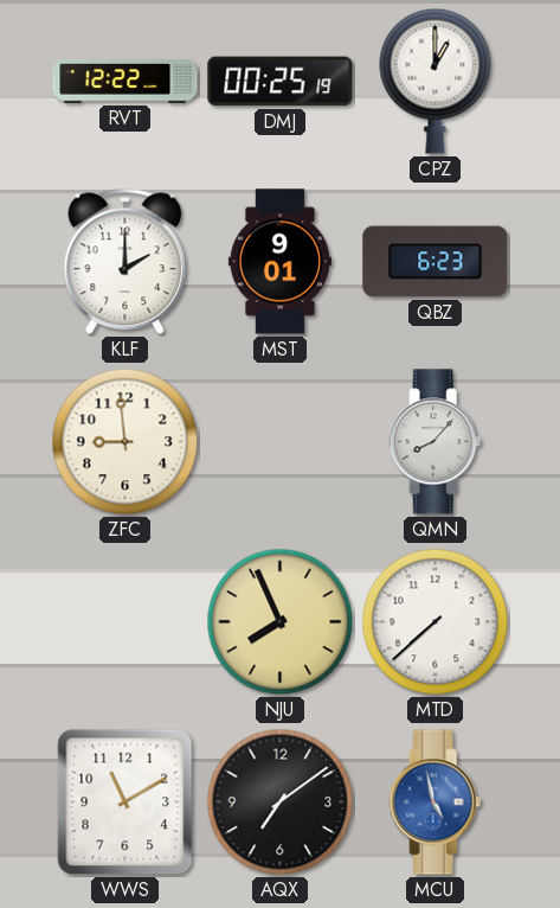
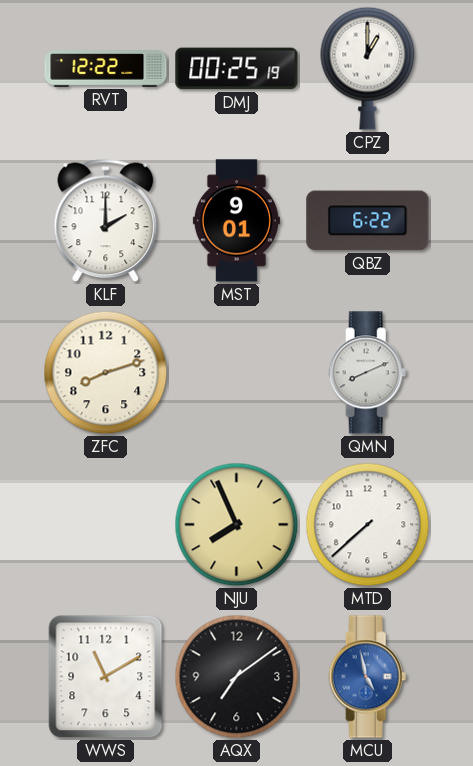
QBZ: 6:23 -> 6:22 (368, 221)
ZFC: 8:59 -> 8:12 (106, 373)
QMN: 8:07 -> 8:11 (368, 373)
